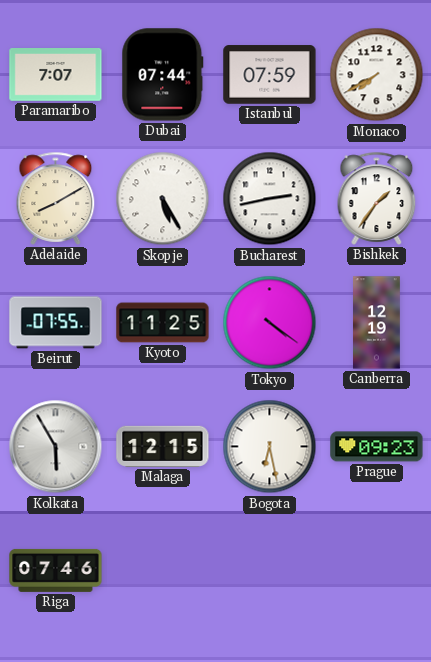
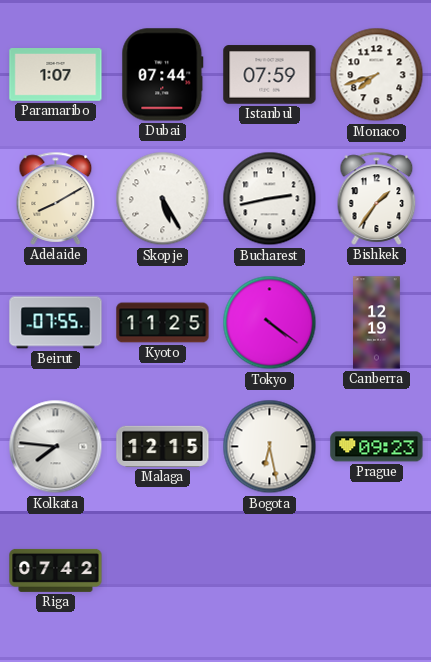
Paramaribo: 7:07 -> 1:07 (56, 75)
Monaco: 7:40 -> 7:42 (377, 75)
Kolkata: 5:55 -> 7:46 (56, 447)
Riga: 07:46 -> 07:42 (56, 570)
